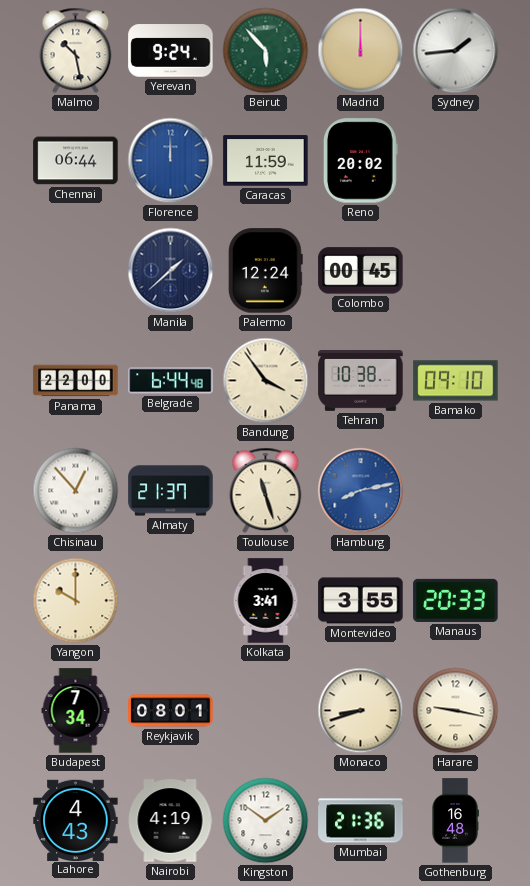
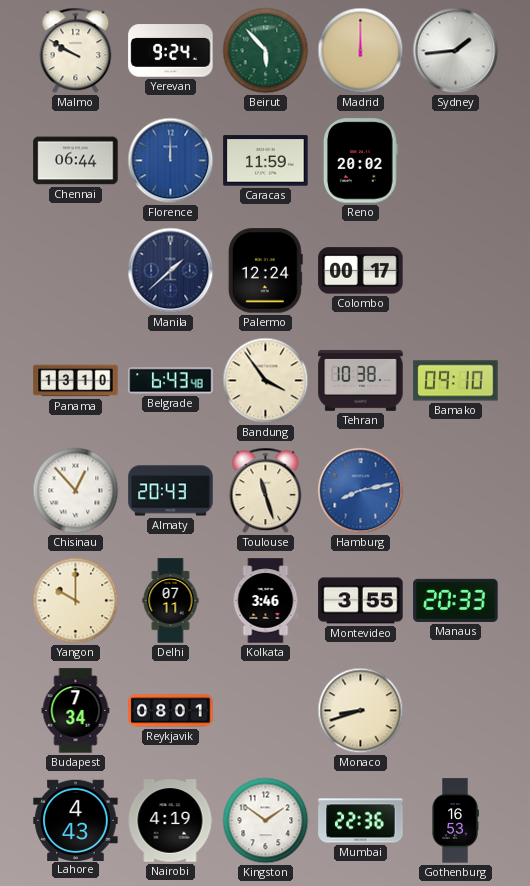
Malmo: 10:28 -> 9:50 (76, 51)
Colombo: 00:45 -> 00:17 (361, 271)
Panama: 22:00 -> 13:10 (76, 381)
Belgrade: 6:44 -> 6:43 (171, 381)
Almaty: 21:37 -> 20:43 (171, 491)
Delhi: none -> 07:11 (171, 601)
Kolkata: 3:41 -> 3:46 (266, 601)
Harare: 9:17 -> none (456, 711)
Mumbai: 21:36 -> 22:36 (361, 821)
Gothenburg: 16:48 -> 16:53 (455, 821)
